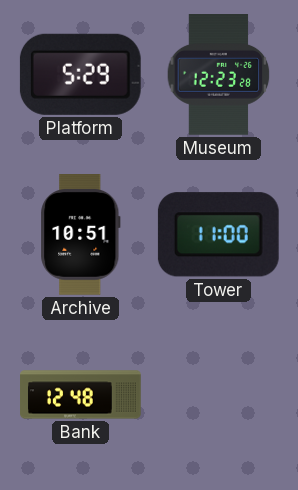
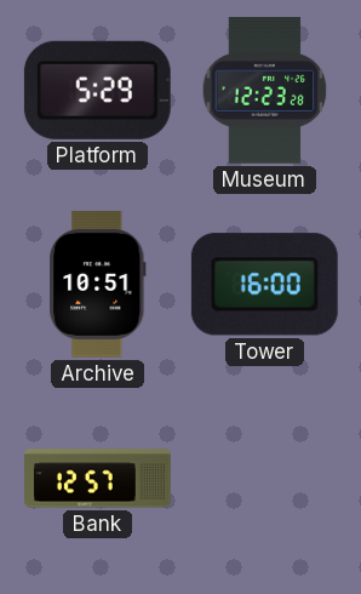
Tower: 11:00 -> 16:00 (264, 285)
Bank: 12:48 -> 12:57 (98, 479)
